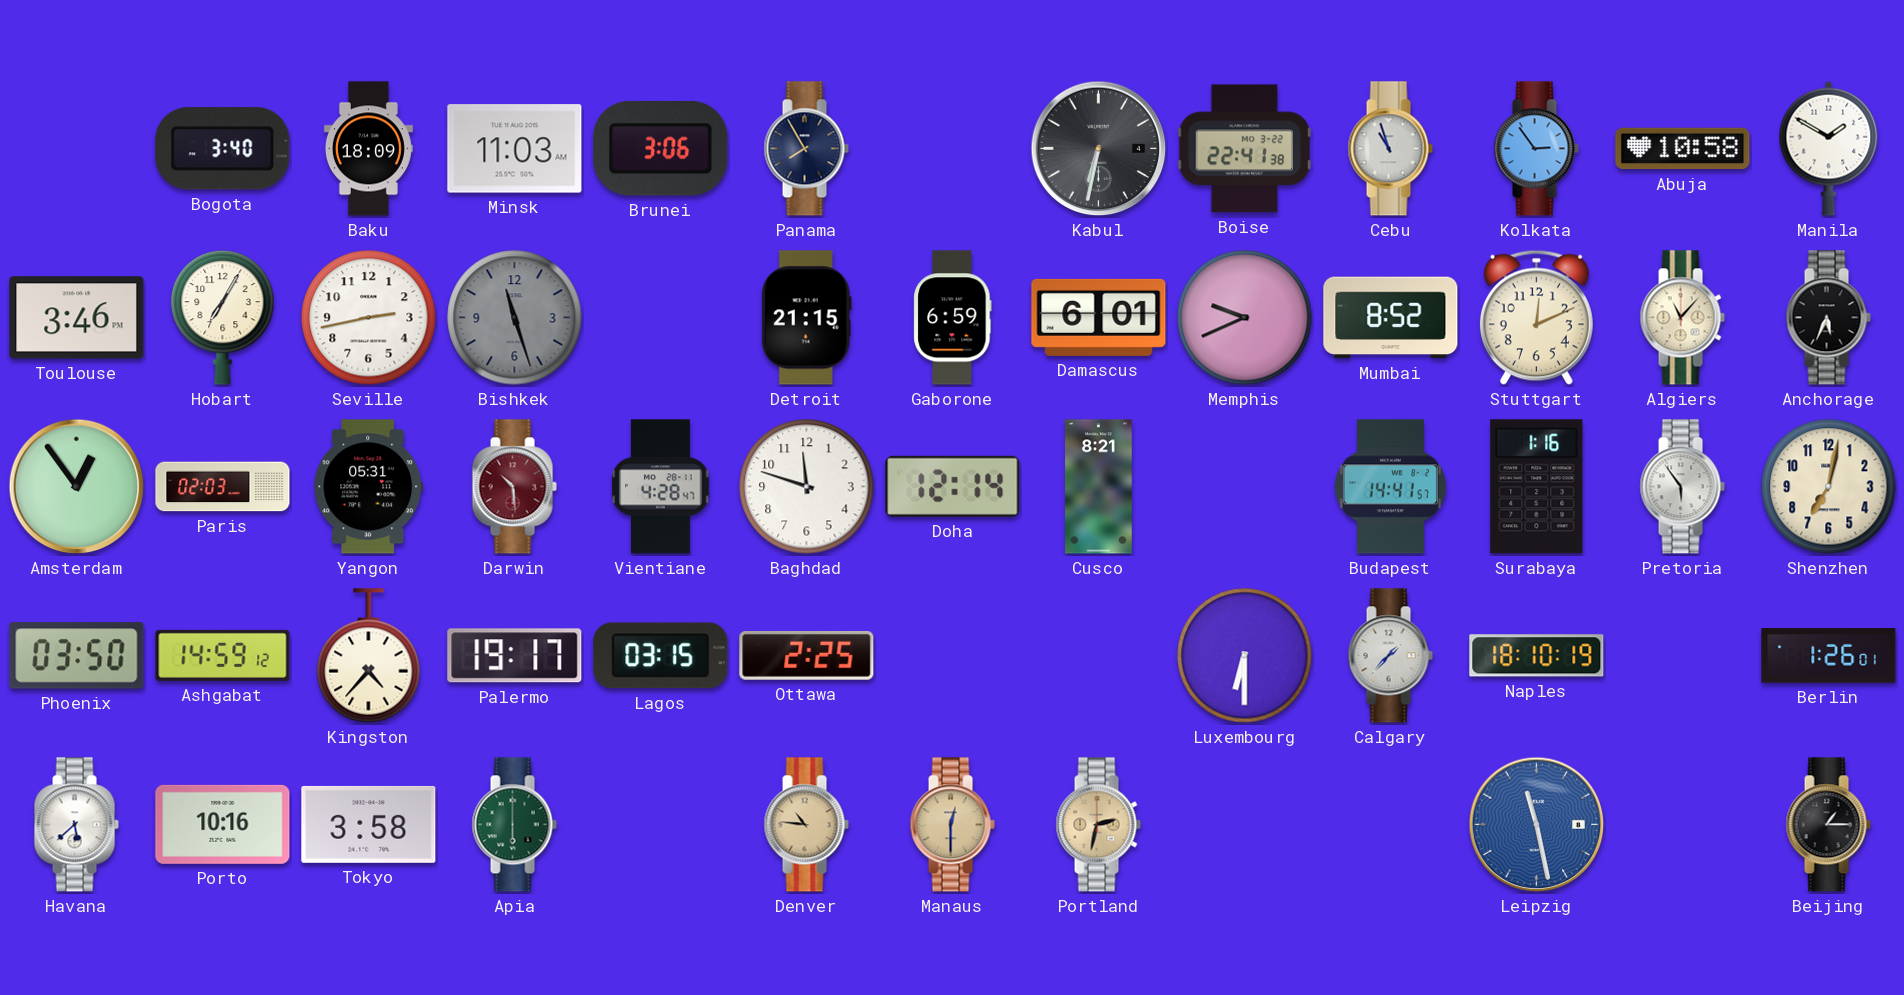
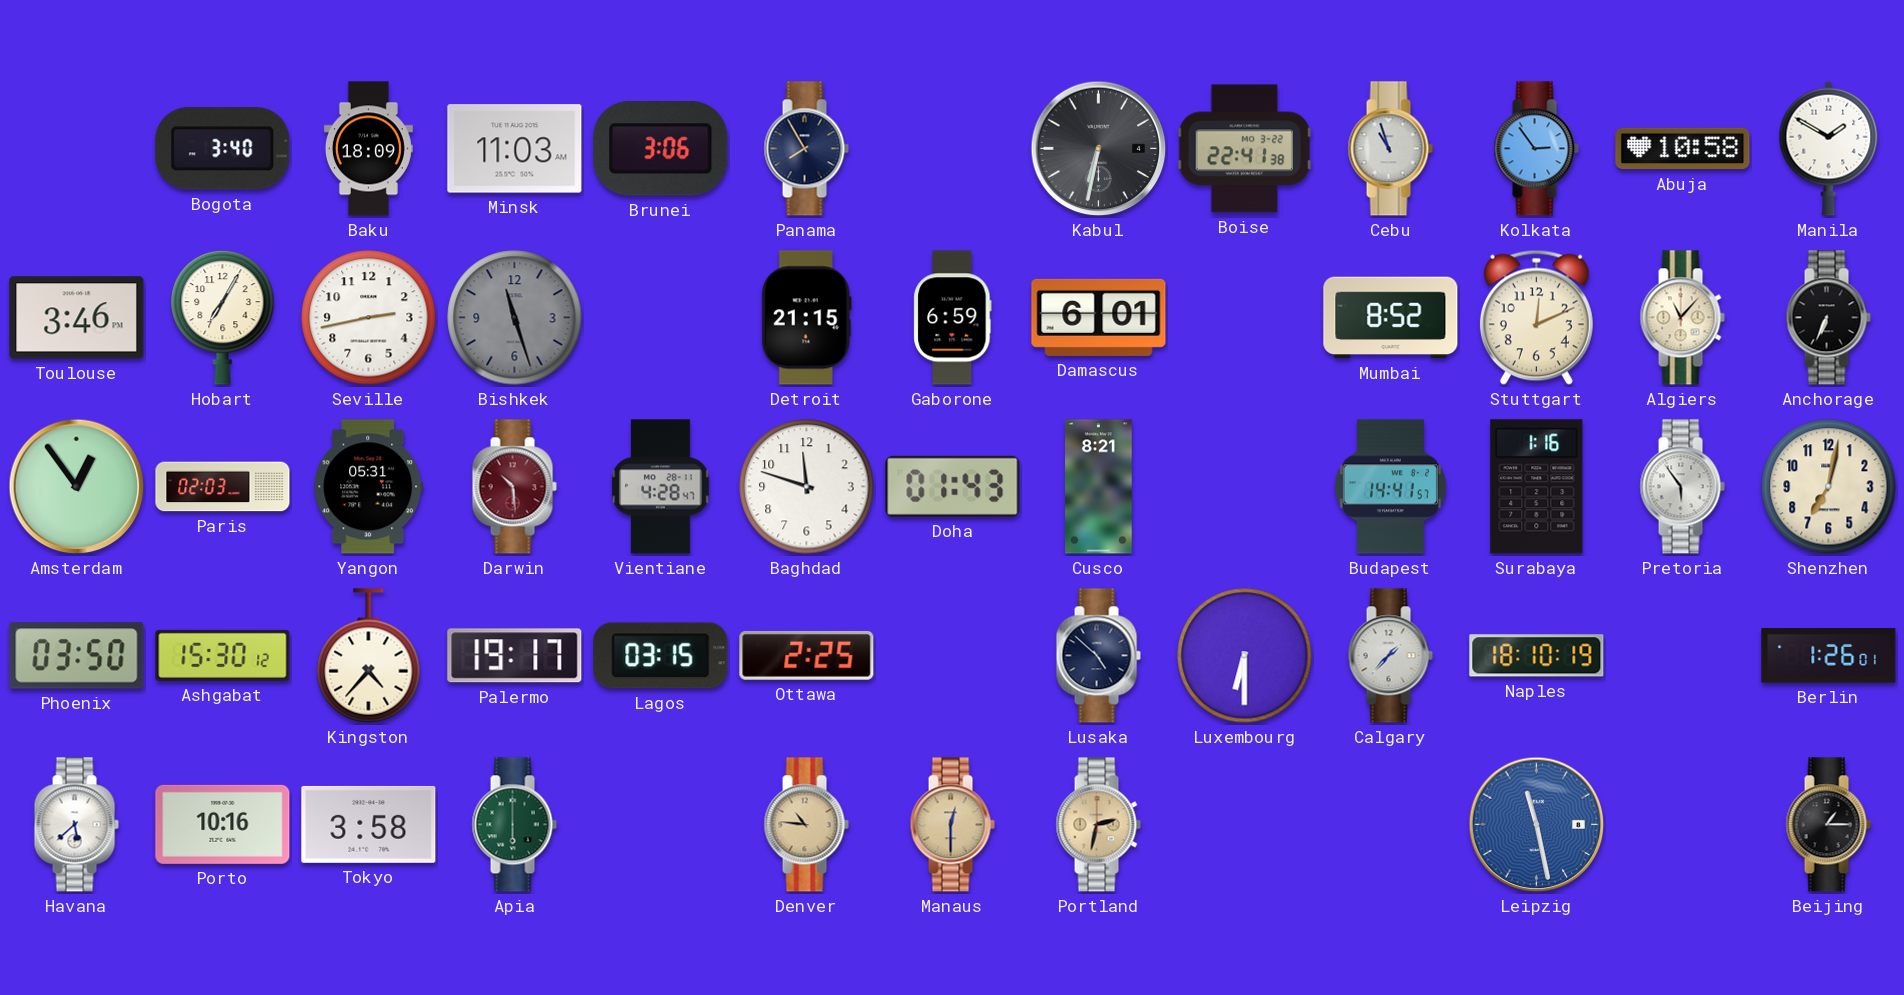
Memphis: 9:41 -> none (1245, 318)
Anchorage: 5:34 -> 6:34 (1828, 318)
Doha: 12:14 -> 01:43 (953, 486)
Ashgabat: 14:59 -> 15:30 (223, 655)
Lusaka: none -> 4:52 (1098, 656)
